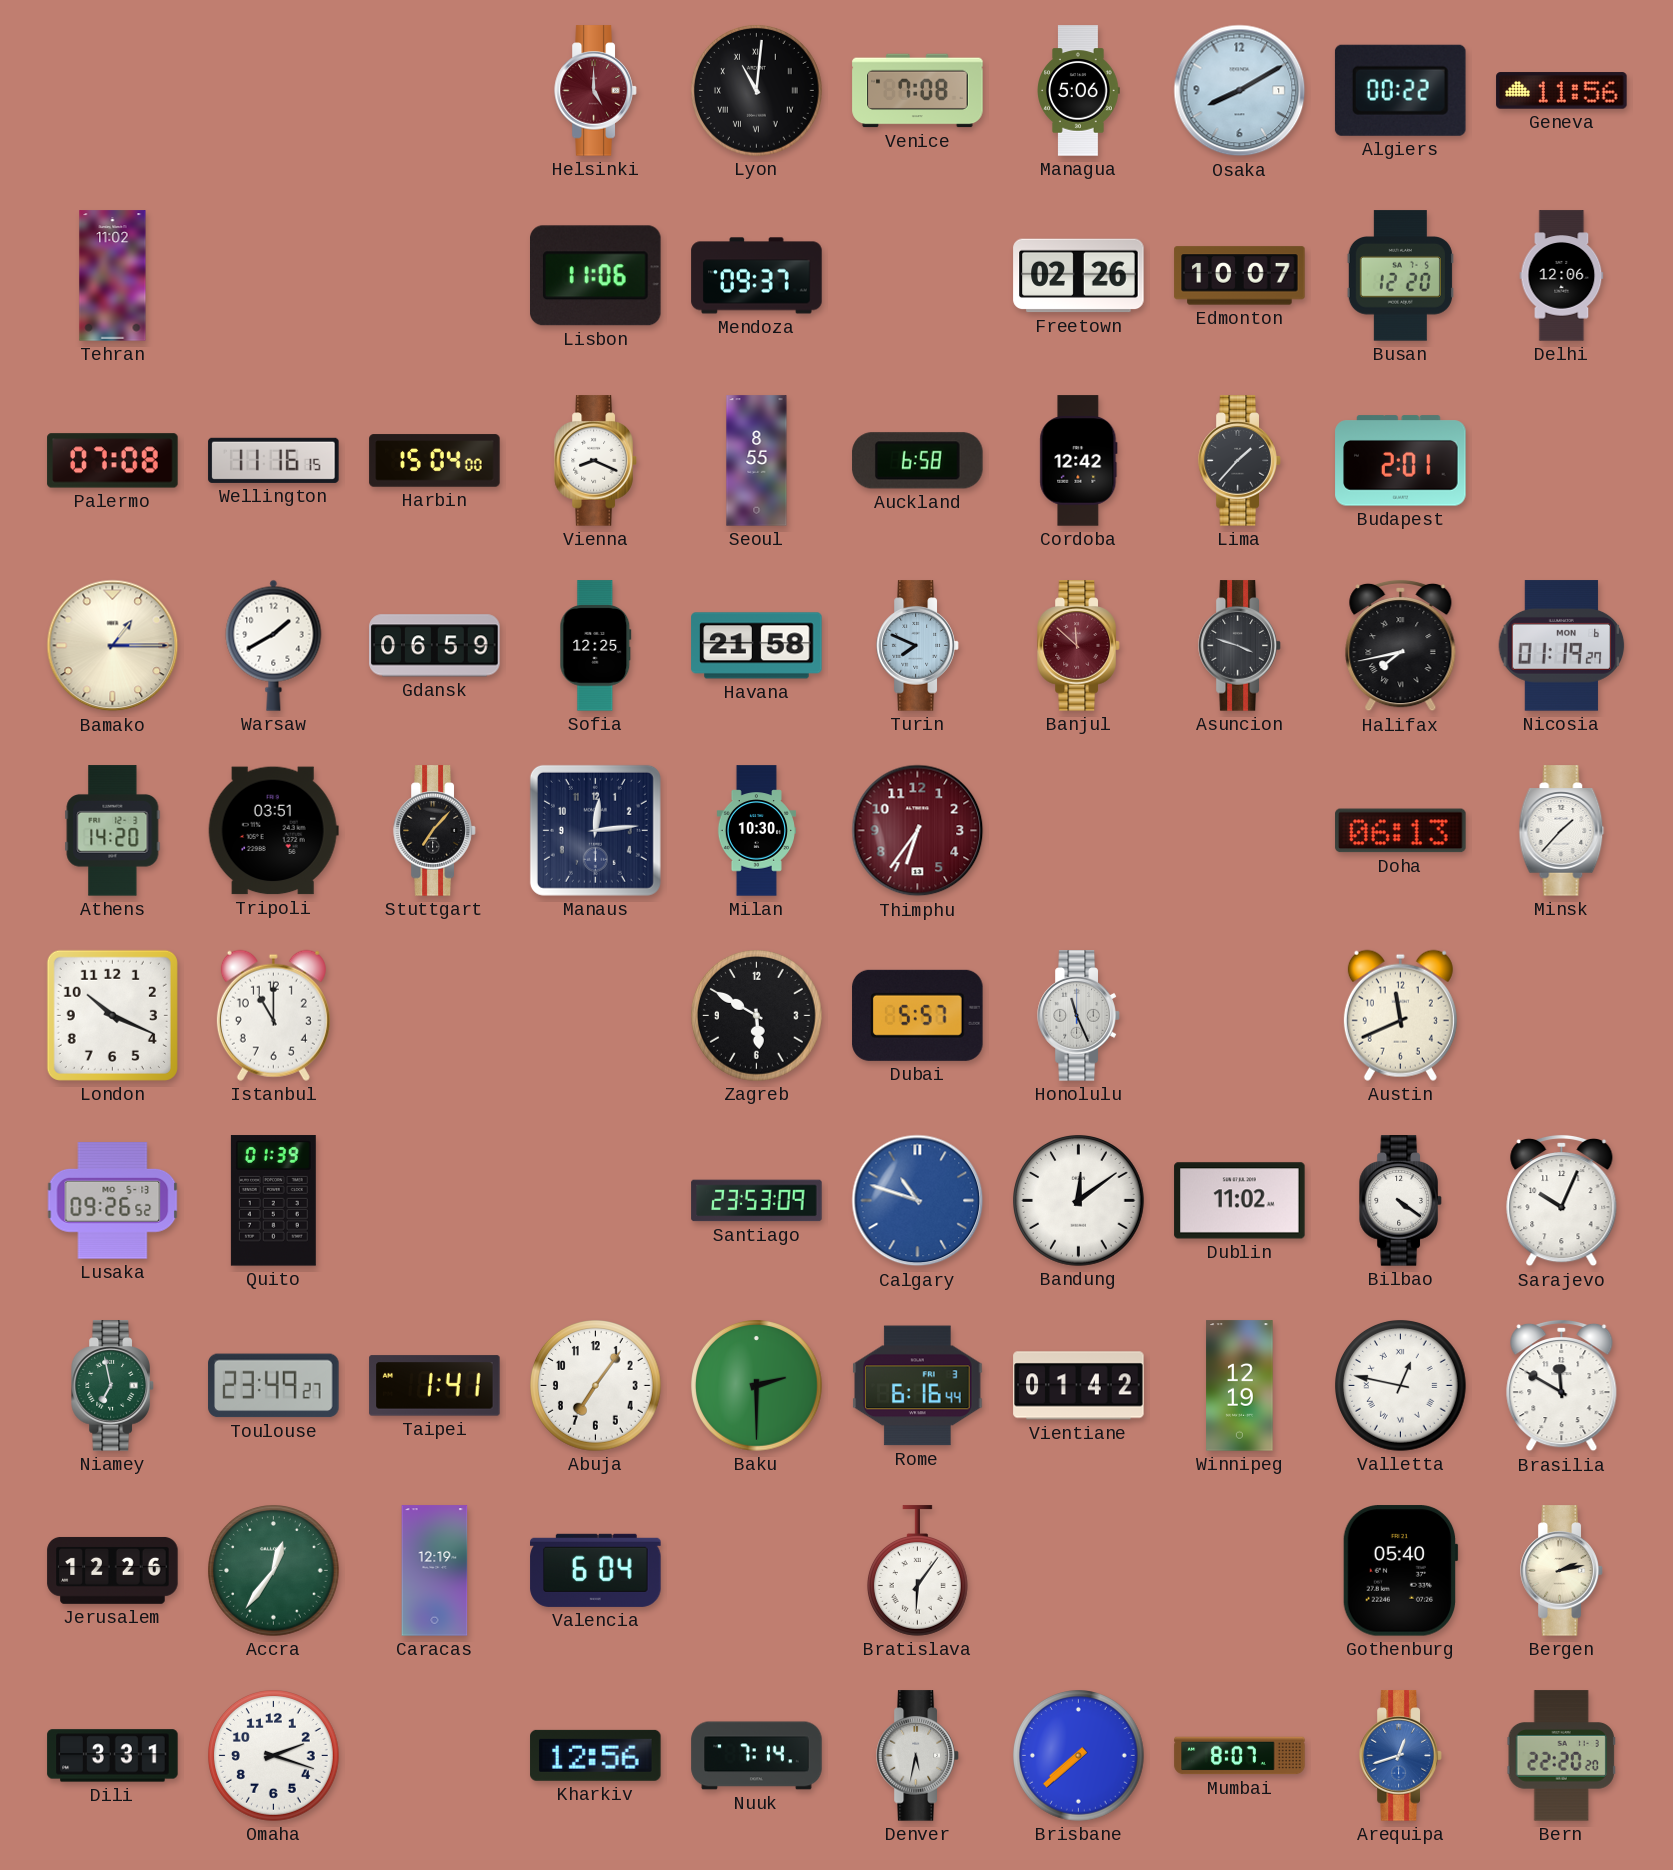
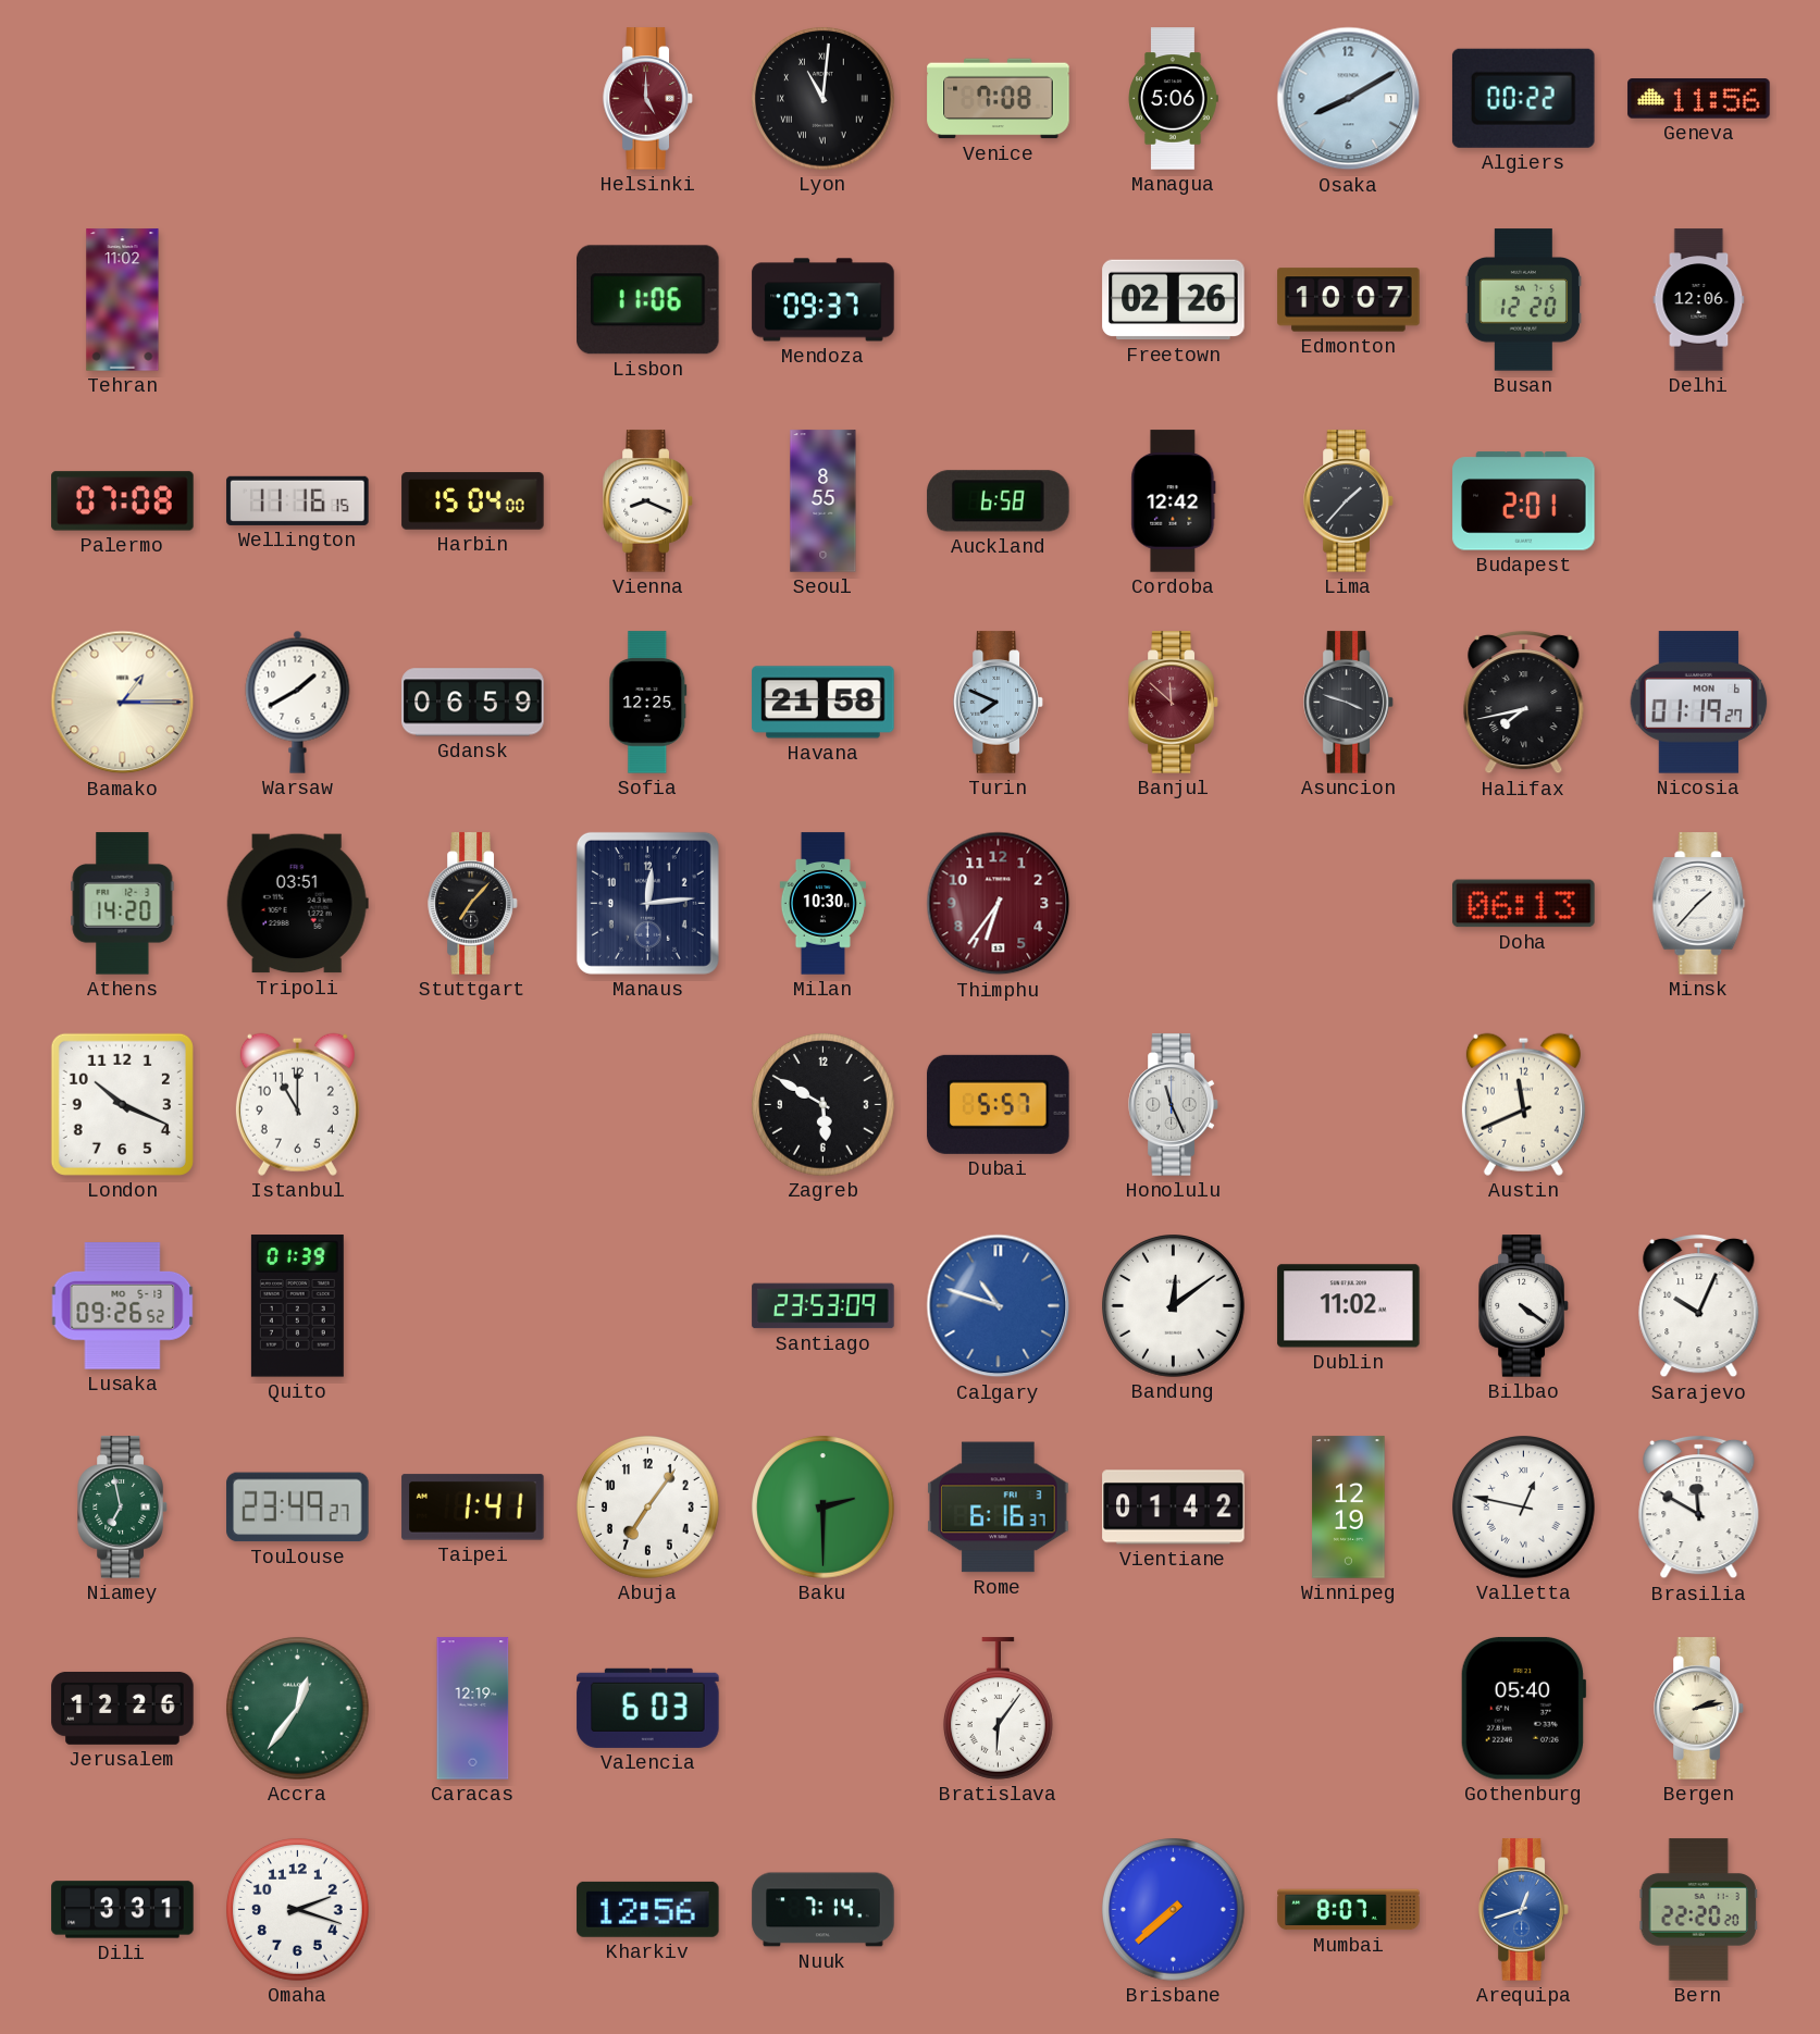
Rome: 6:16:44 -> 6:16:37 (999, 1508)
Valencia: 6:04 -> 6:03 (648, 1708)
Denver: 5:32 -> none (918, 1756)
